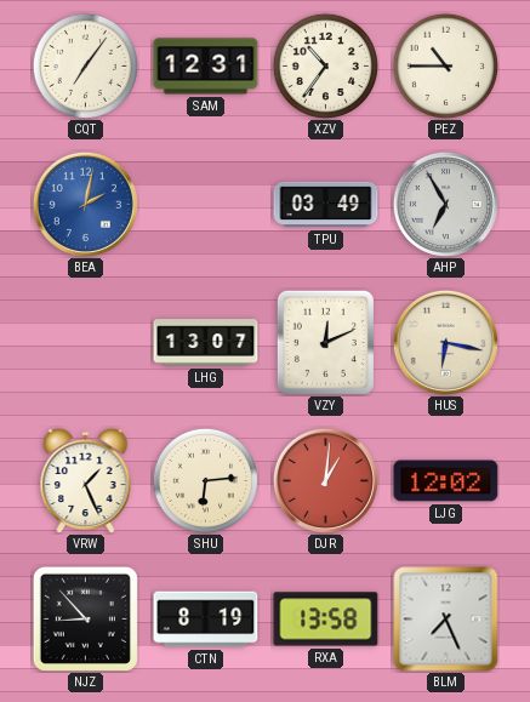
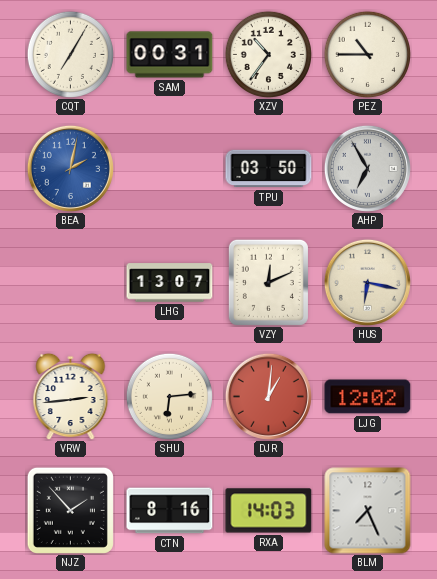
CQT: 7:06 -> 7:05 (70, 54)
SAM: 12:31 -> 00:31 (170, 55)
TPU: 03:49 -> 03:50 (269, 169)
VRW: 1:26 -> 2:44 (71, 396)
NJZ: 8:53 -> 1:53 (70, 510)
CTN: 8:19 -> 8:16 (170, 511)
RXA: 13:58 -> 14:03 (269, 511)
